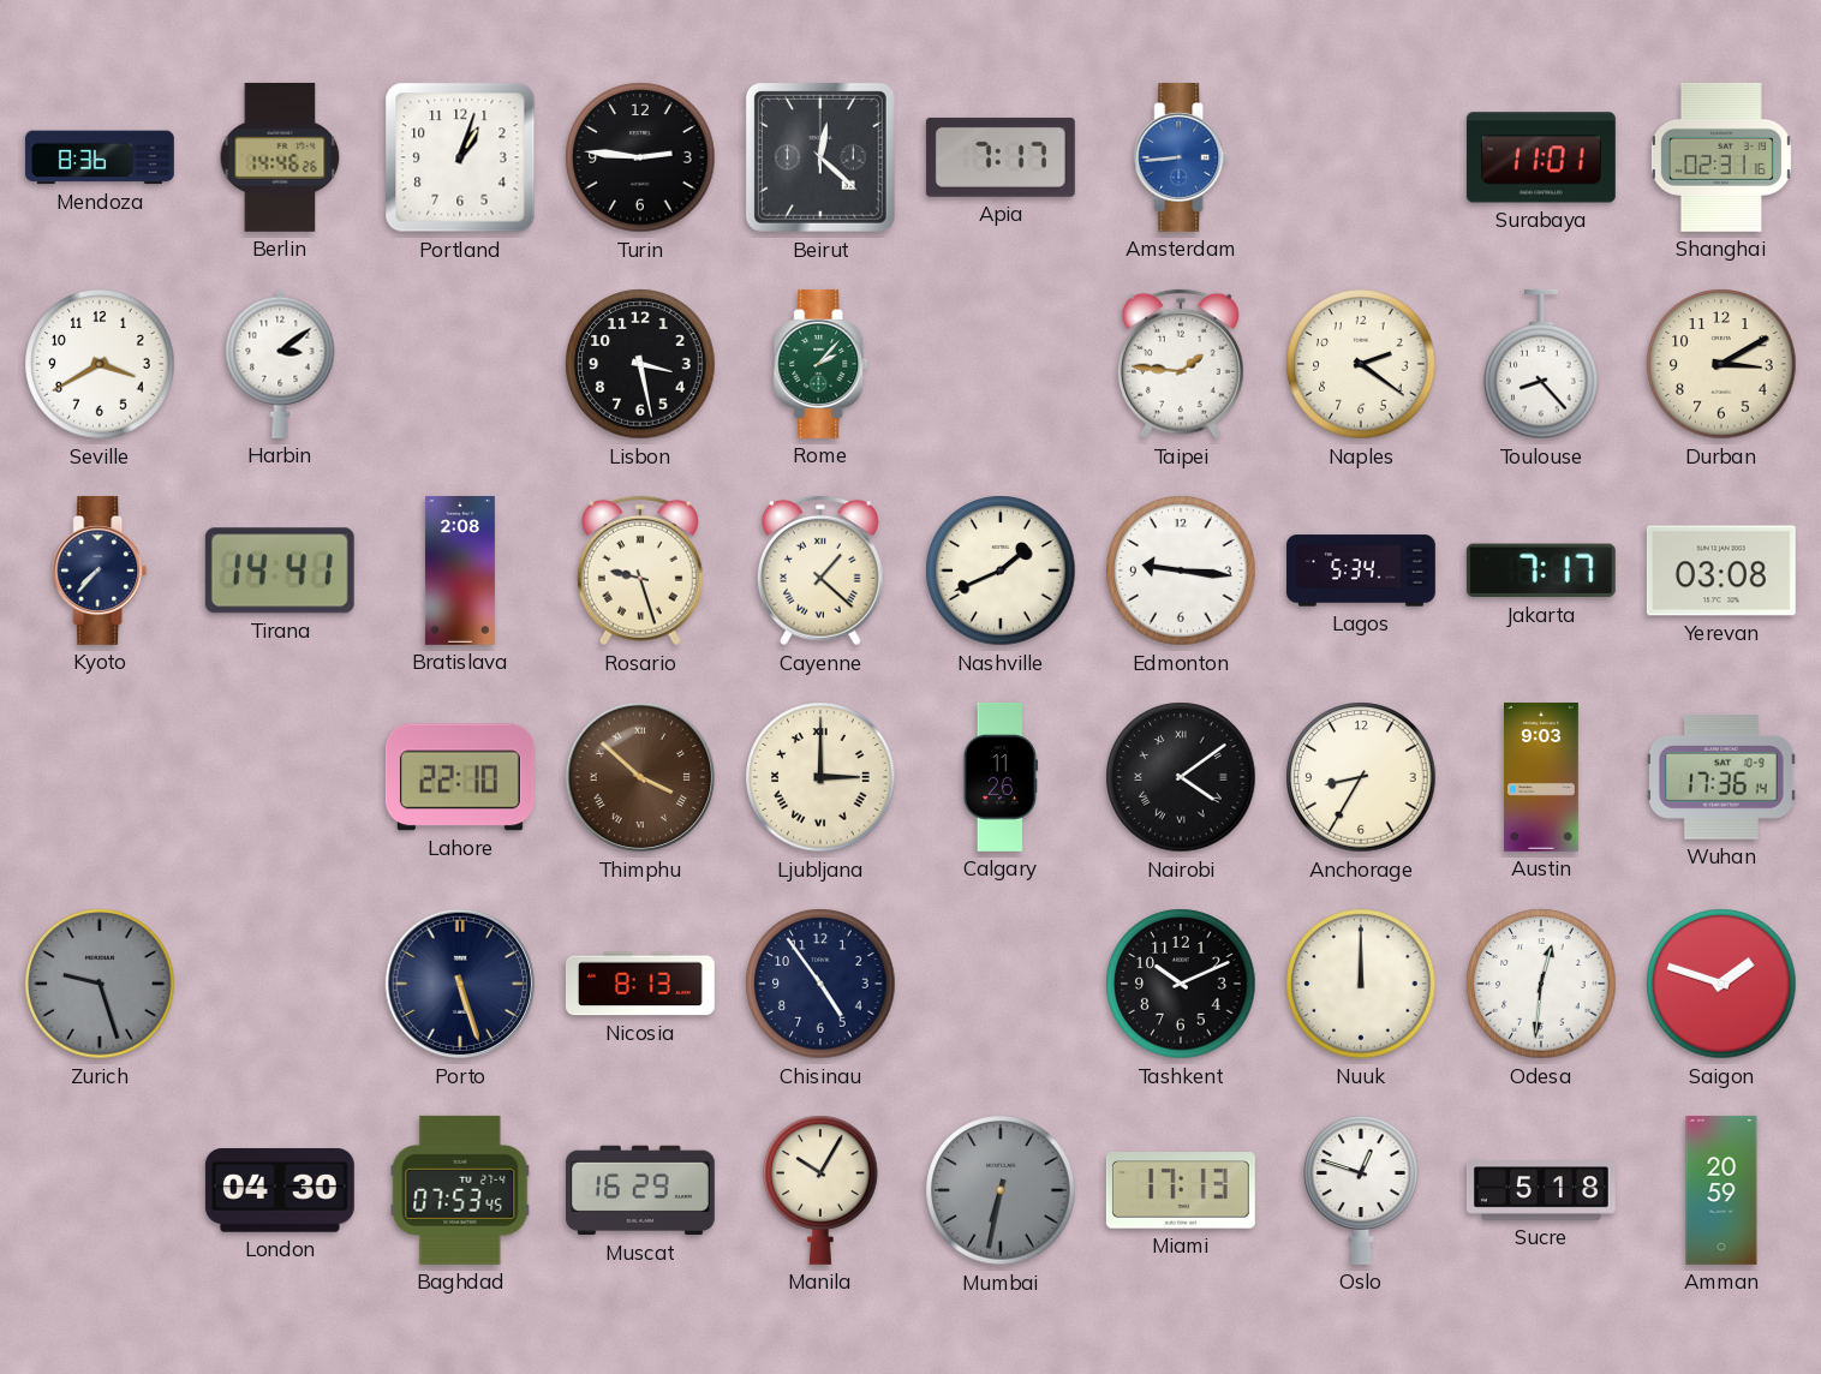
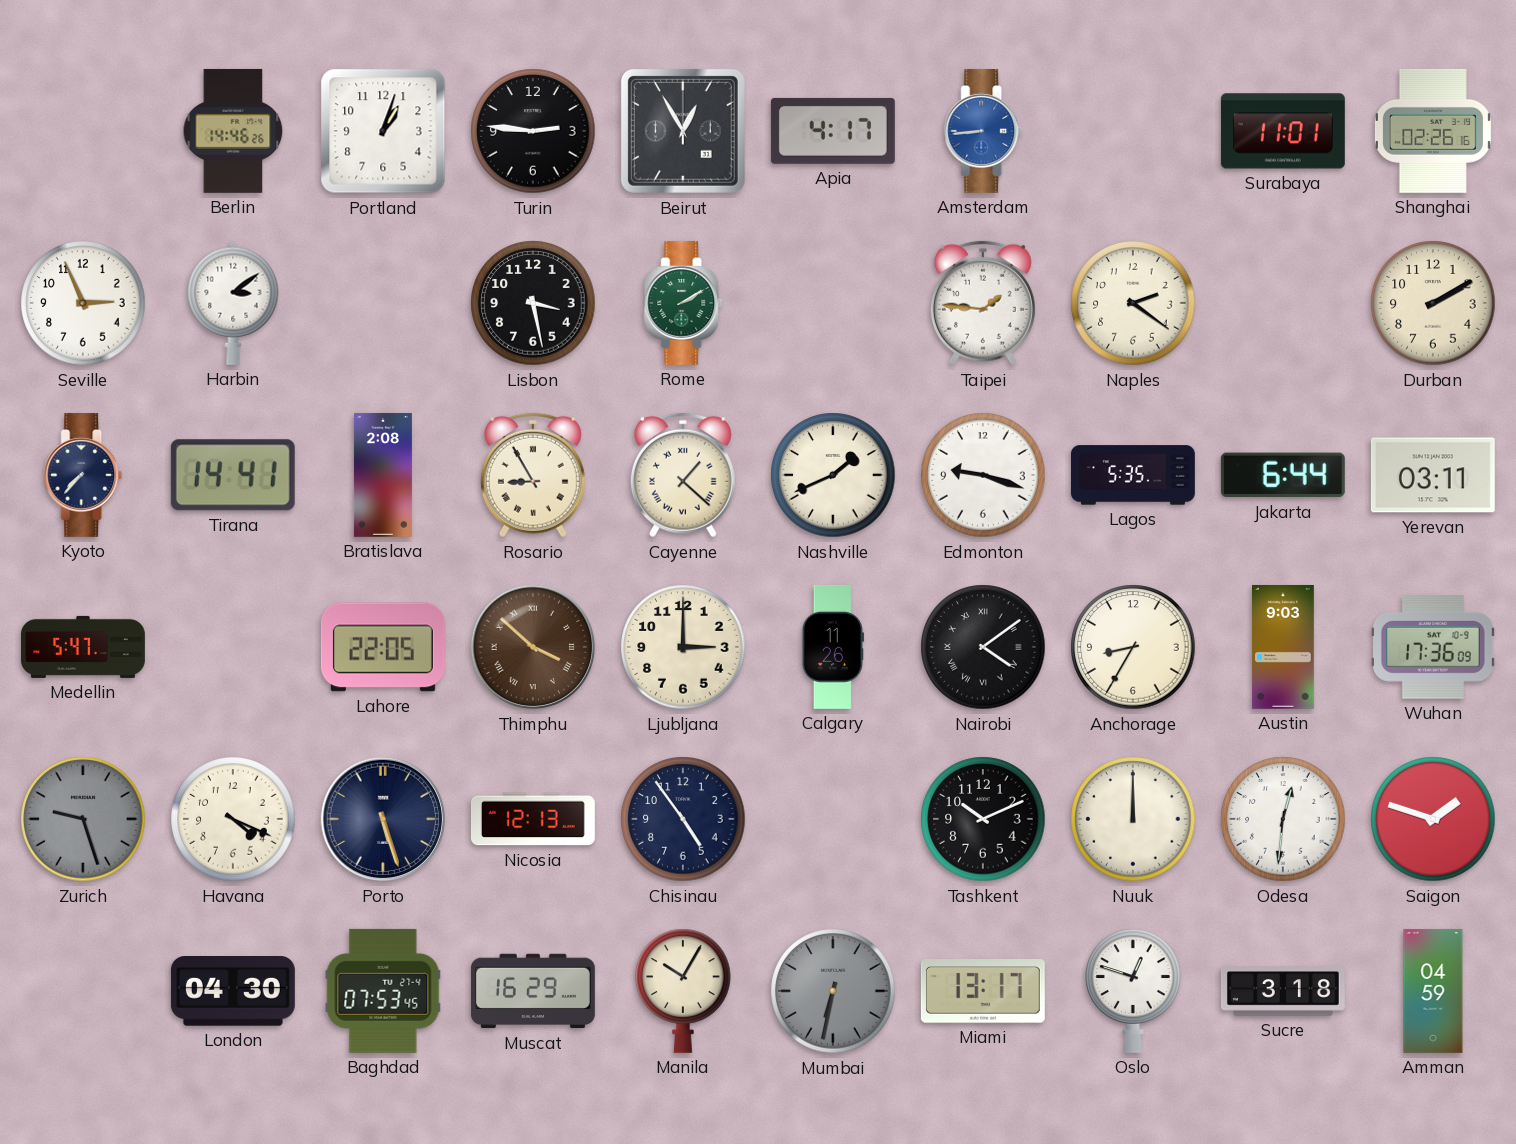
Mendoza: 8:36 -> none (100, 157)
Beirut: 12:22 -> 12:55 (683, 131)
Apia: 7:17 -> 4:17 (833, 131)
Shanghai: 02:31 -> 02:26 (1433, 131)
Seville: 3:40 -> 2:56 (83, 303)
Rome: 2:07 -> 2:10 (683, 303)
Toulouse: 8:23 -> none (1541, 364)
Durban: 3:10 -> 2:10 (1433, 303)
Rosario: 9:27 -> 8:55 (533, 475)
Edmonton: 9:16 -> 9:18 (983, 475)
Lagos: 5:34 -> 5:35 (1133, 475)
Jakarta: 7:17 -> 6:44 (1283, 475)
Yerevan: 03:08 -> 03:11 (1433, 475)
Medellin: none -> 5:47 (84, 647)
Lahore: 22:10 -> 22:05 (383, 647)
Ljubljana numerals: Roman -> Arabic (683, 647)
Wuhan: 17:36:14 -> 17:36:09 (1433, 647)
Havana: none -> 4:19 (233, 819)
Nicosia: 8:13 -> 12:13 (533, 819)
Miami: 17:13 -> 13:17 (983, 991)
Sucre: 5:18 -> 3:18 (1284, 991)
Amman: 20:59 -> 04:59 (1433, 991)
